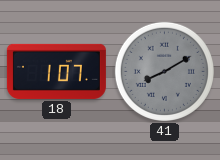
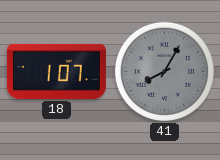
41: 8:10 -> 8:05 (164, 71)
